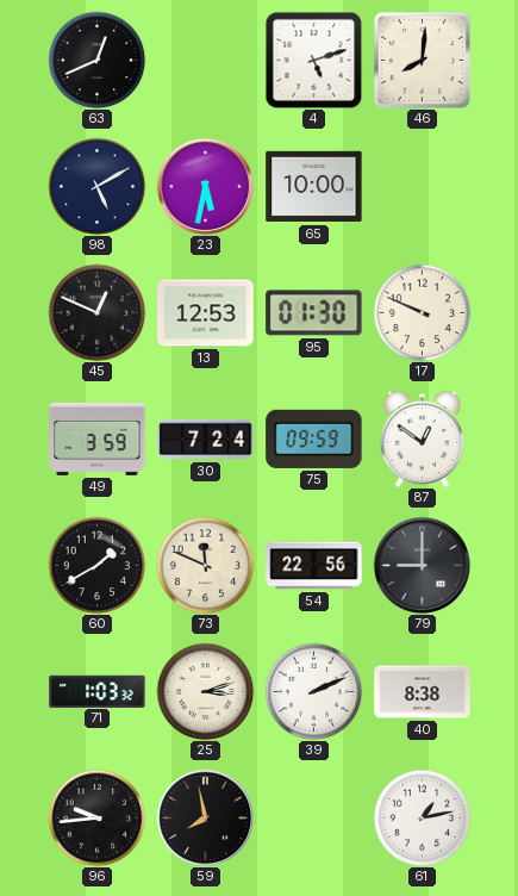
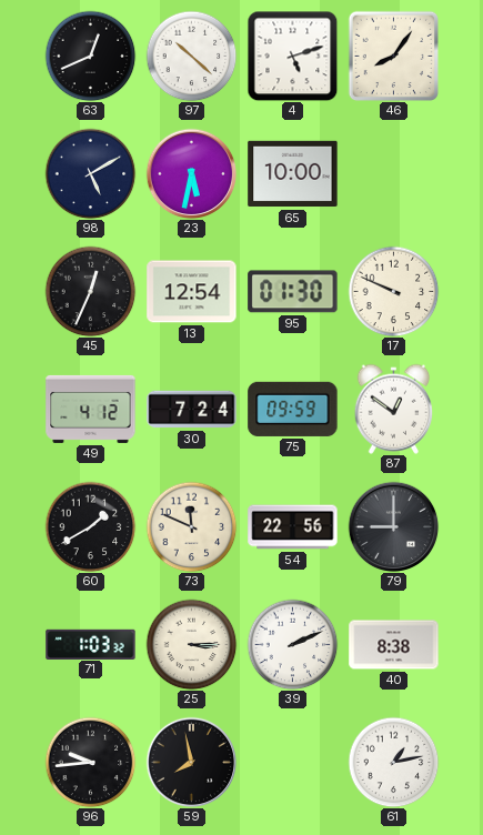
97: none -> 10:22 (191, 56)
46: 8:01 -> 8:06 (393, 56)
45: 12:49 -> 12:34 (90, 291)
13: 12:53 -> 12:54 (192, 292)
49: 3:59 -> 4:12 (91, 409)
25: 3:12 -> 3:15 (191, 644)
